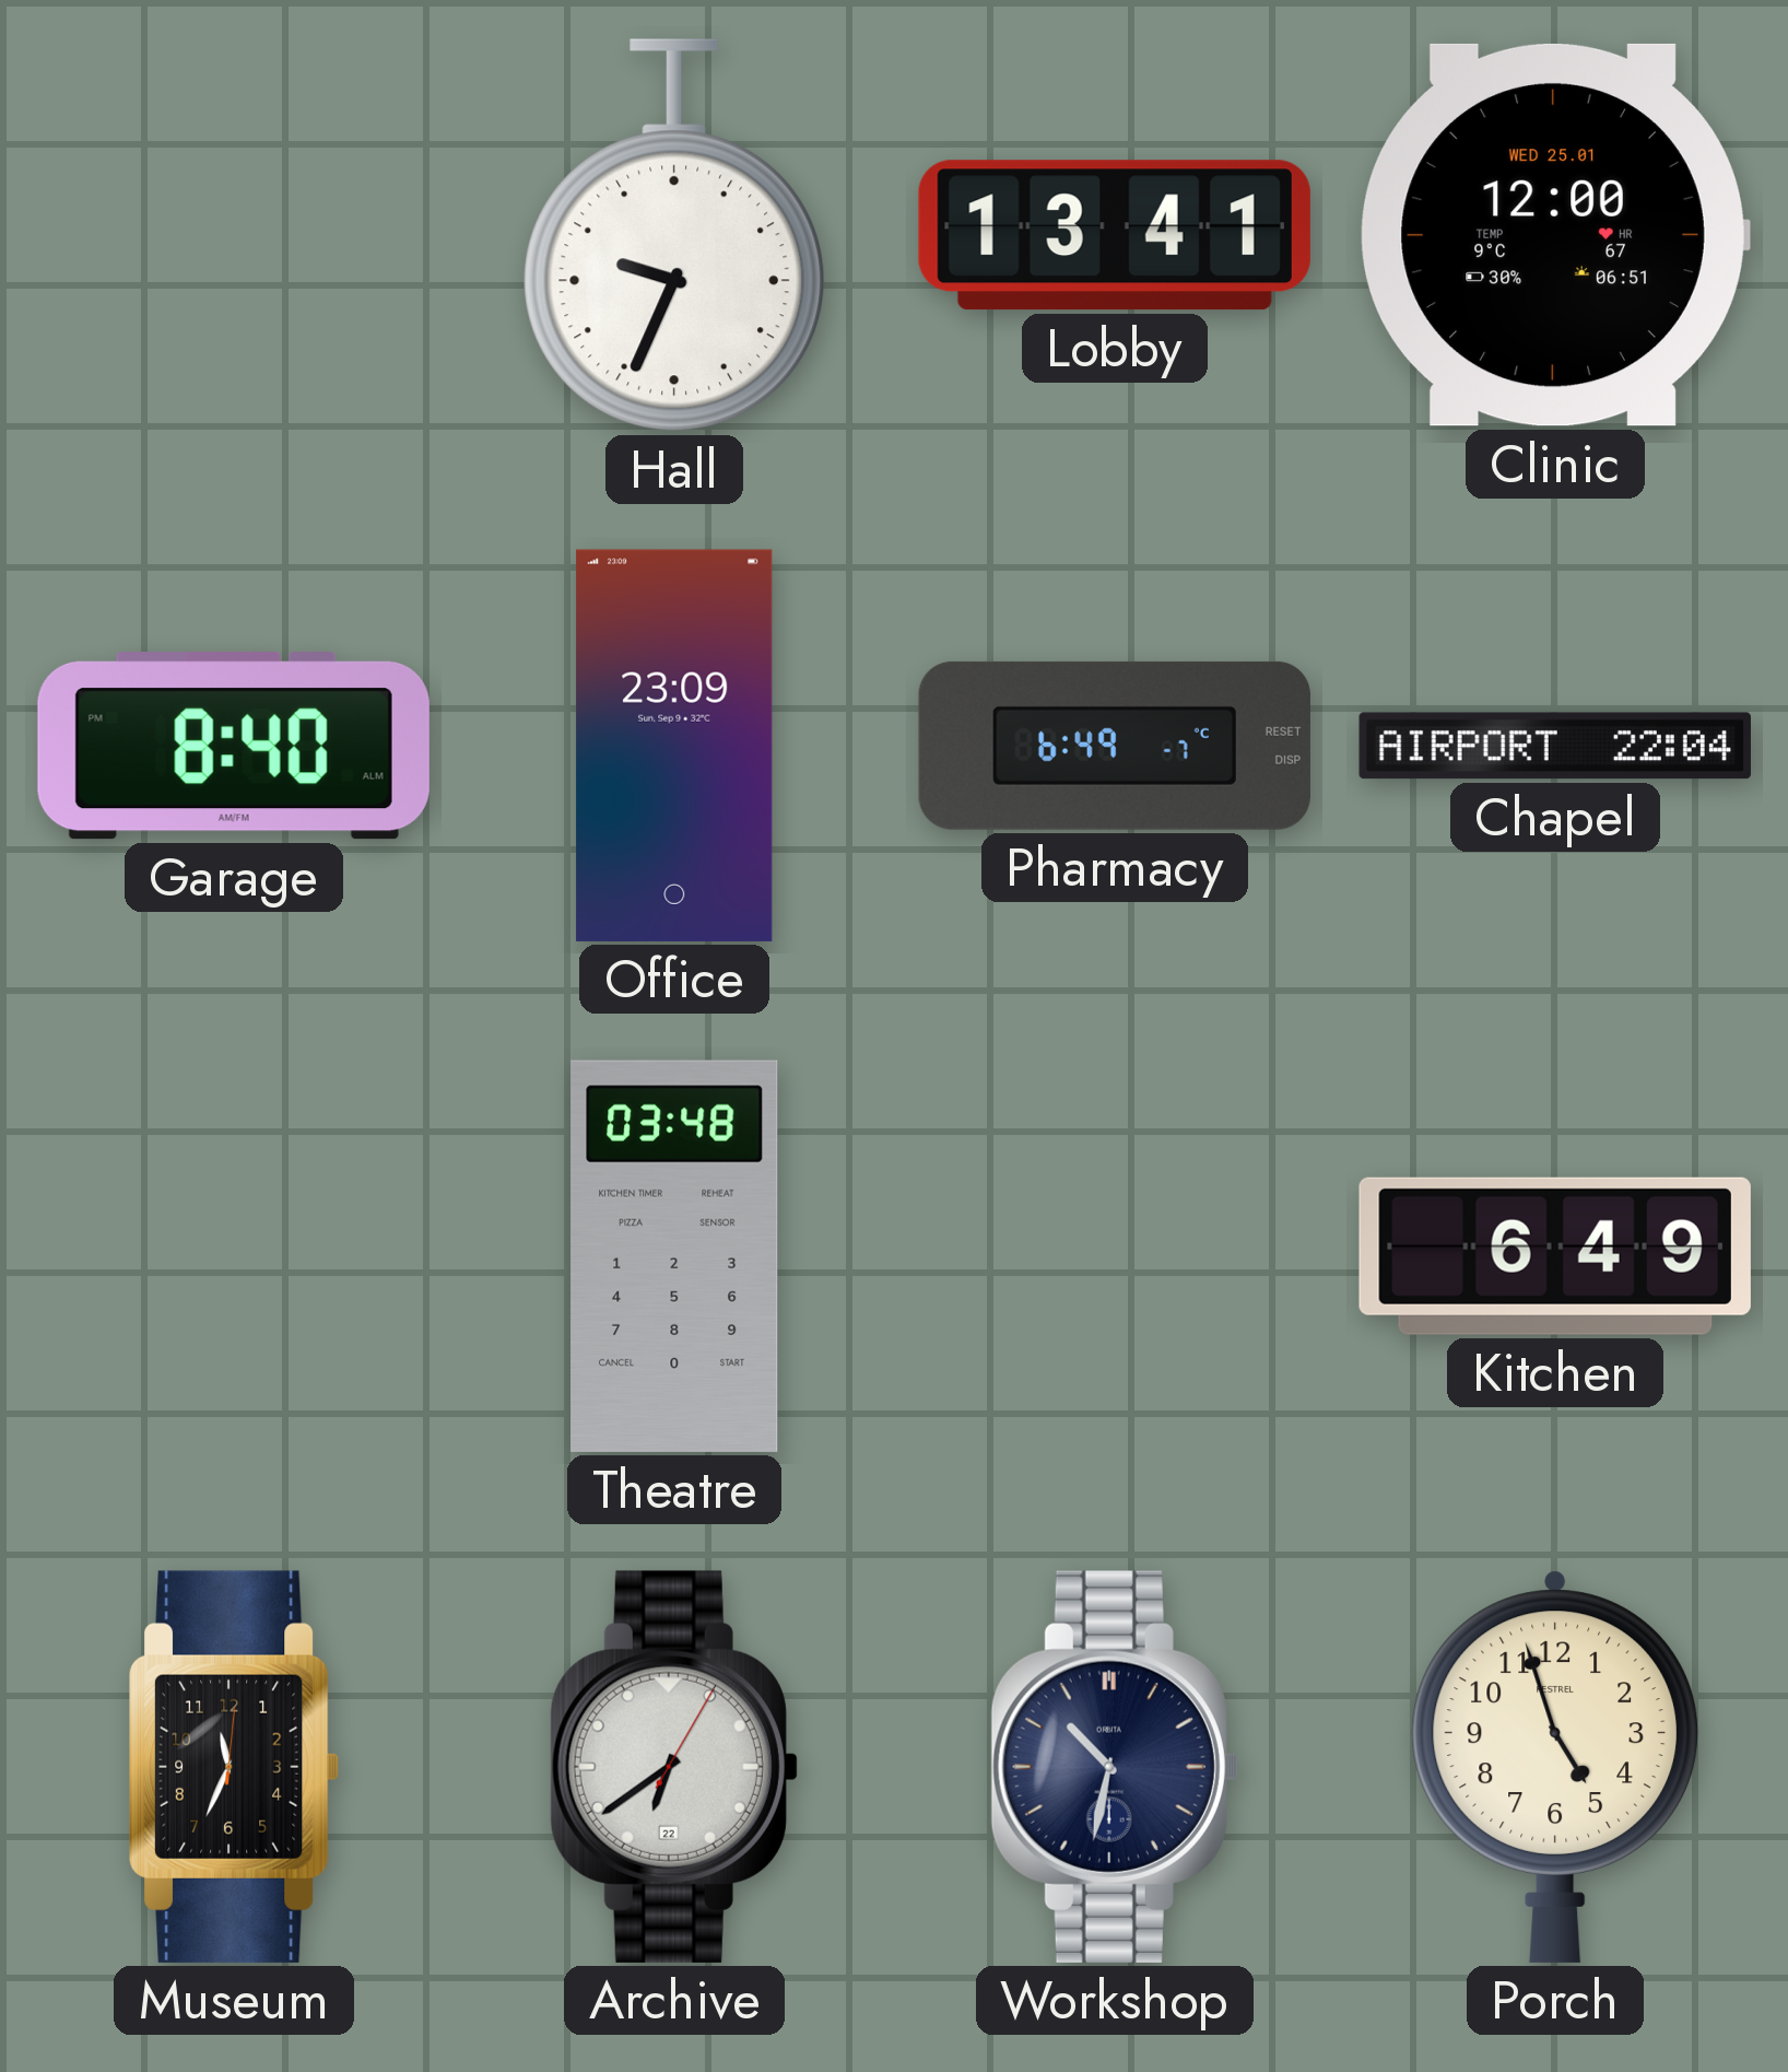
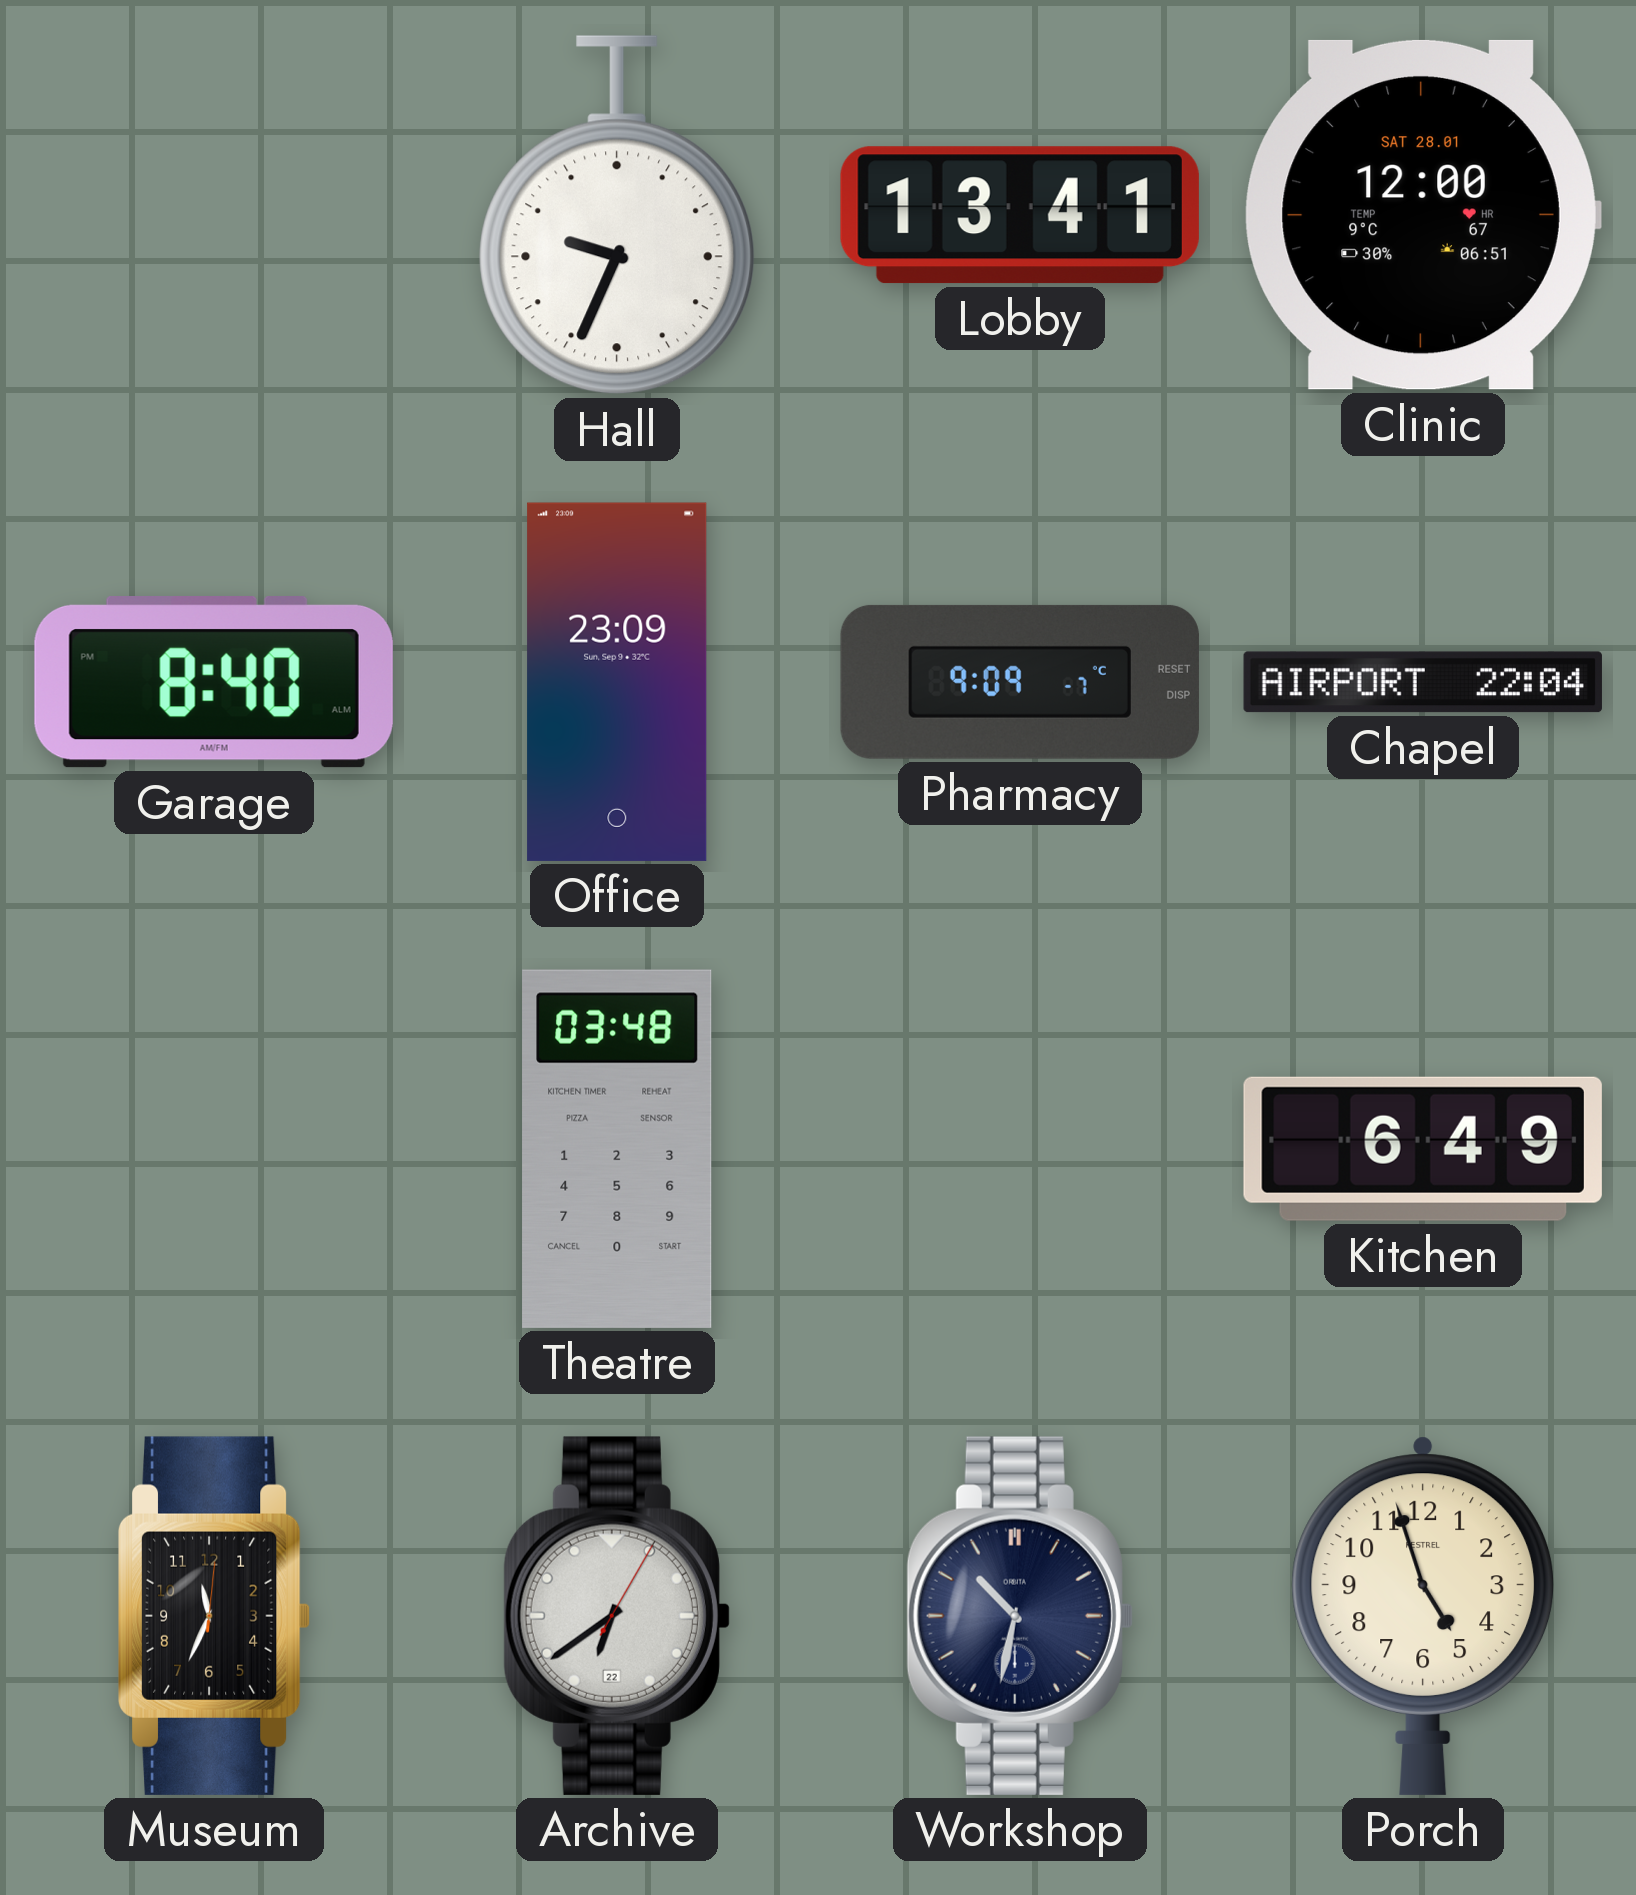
Clinic date: WED 25.01 -> SAT 28.01 (1423, 215)
Pharmacy: 6:49 -> 9:09 (1020, 682)
